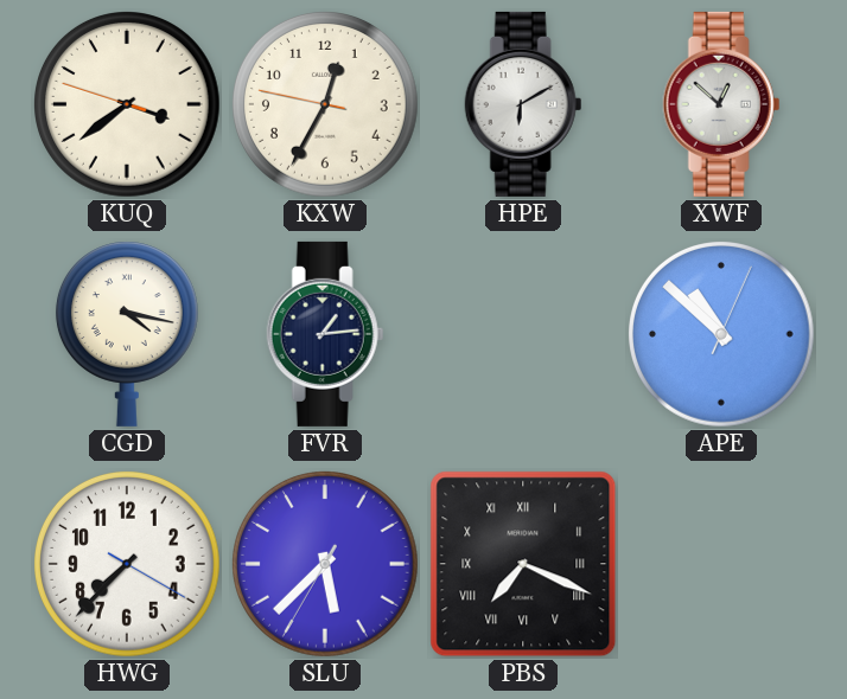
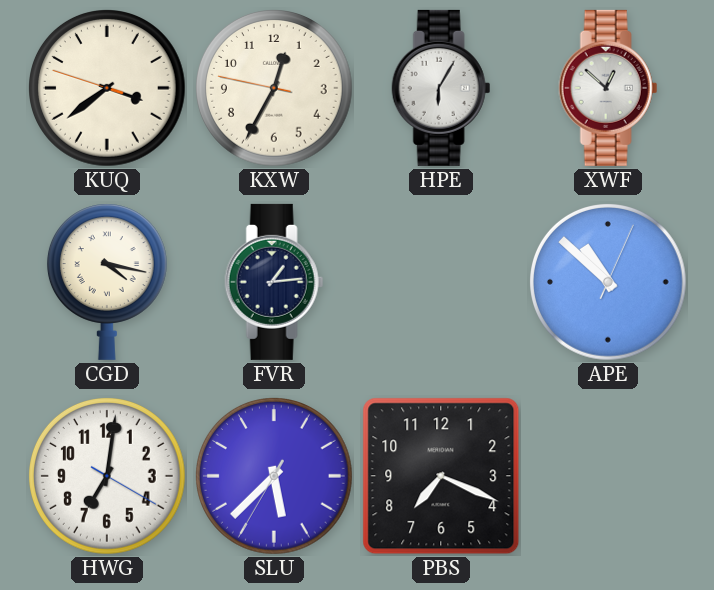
HPE: 6:10 -> 6:05 (441, 88)
HWG: 7:37 -> 7:01 (108, 477)
PBS numerals: Roman -> Arabic (441, 476)
